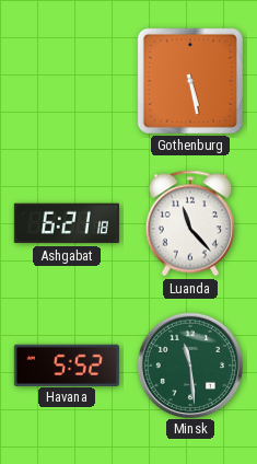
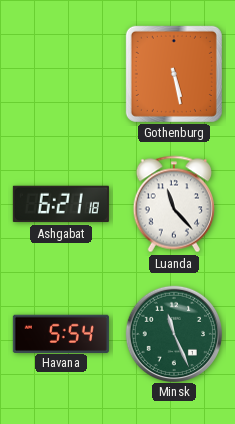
Havana: 5:52 -> 5:54 (61, 333)
Minsk: 11:29 -> 11:26 (173, 333)
